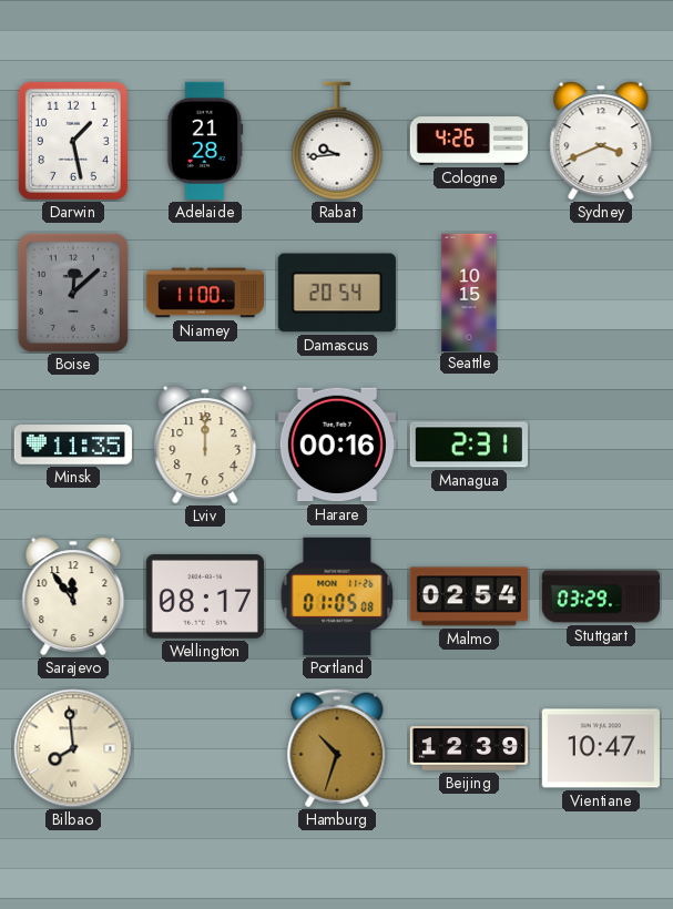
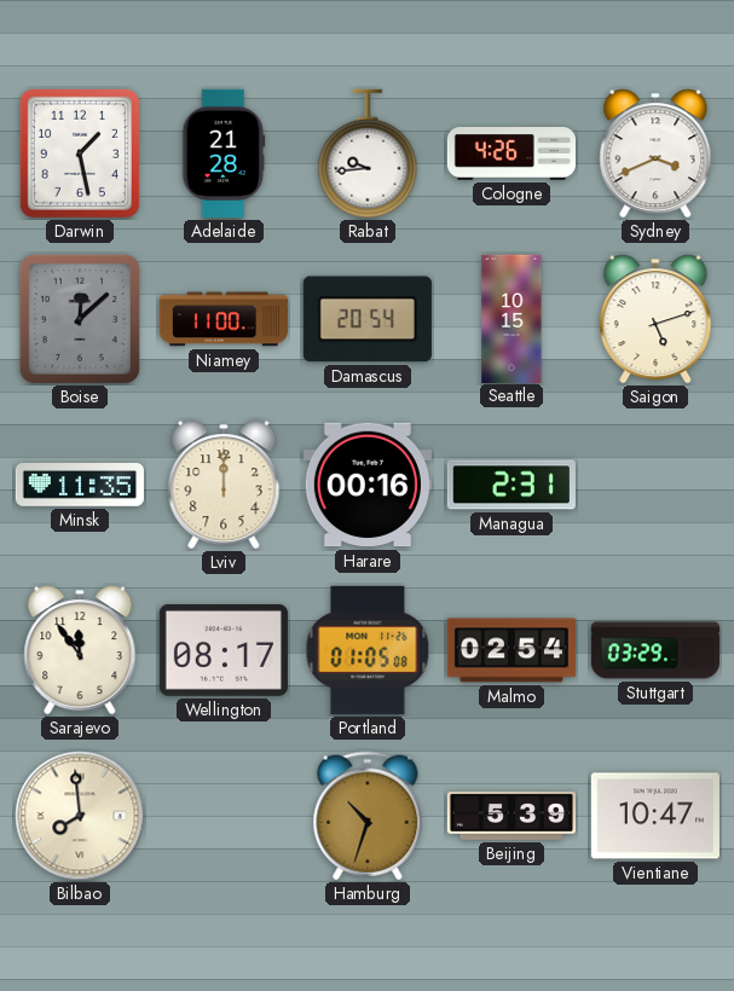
Saigon: none -> 5:12 (655, 319)
Beijing: 12:39 -> 5:39 (510, 816)
